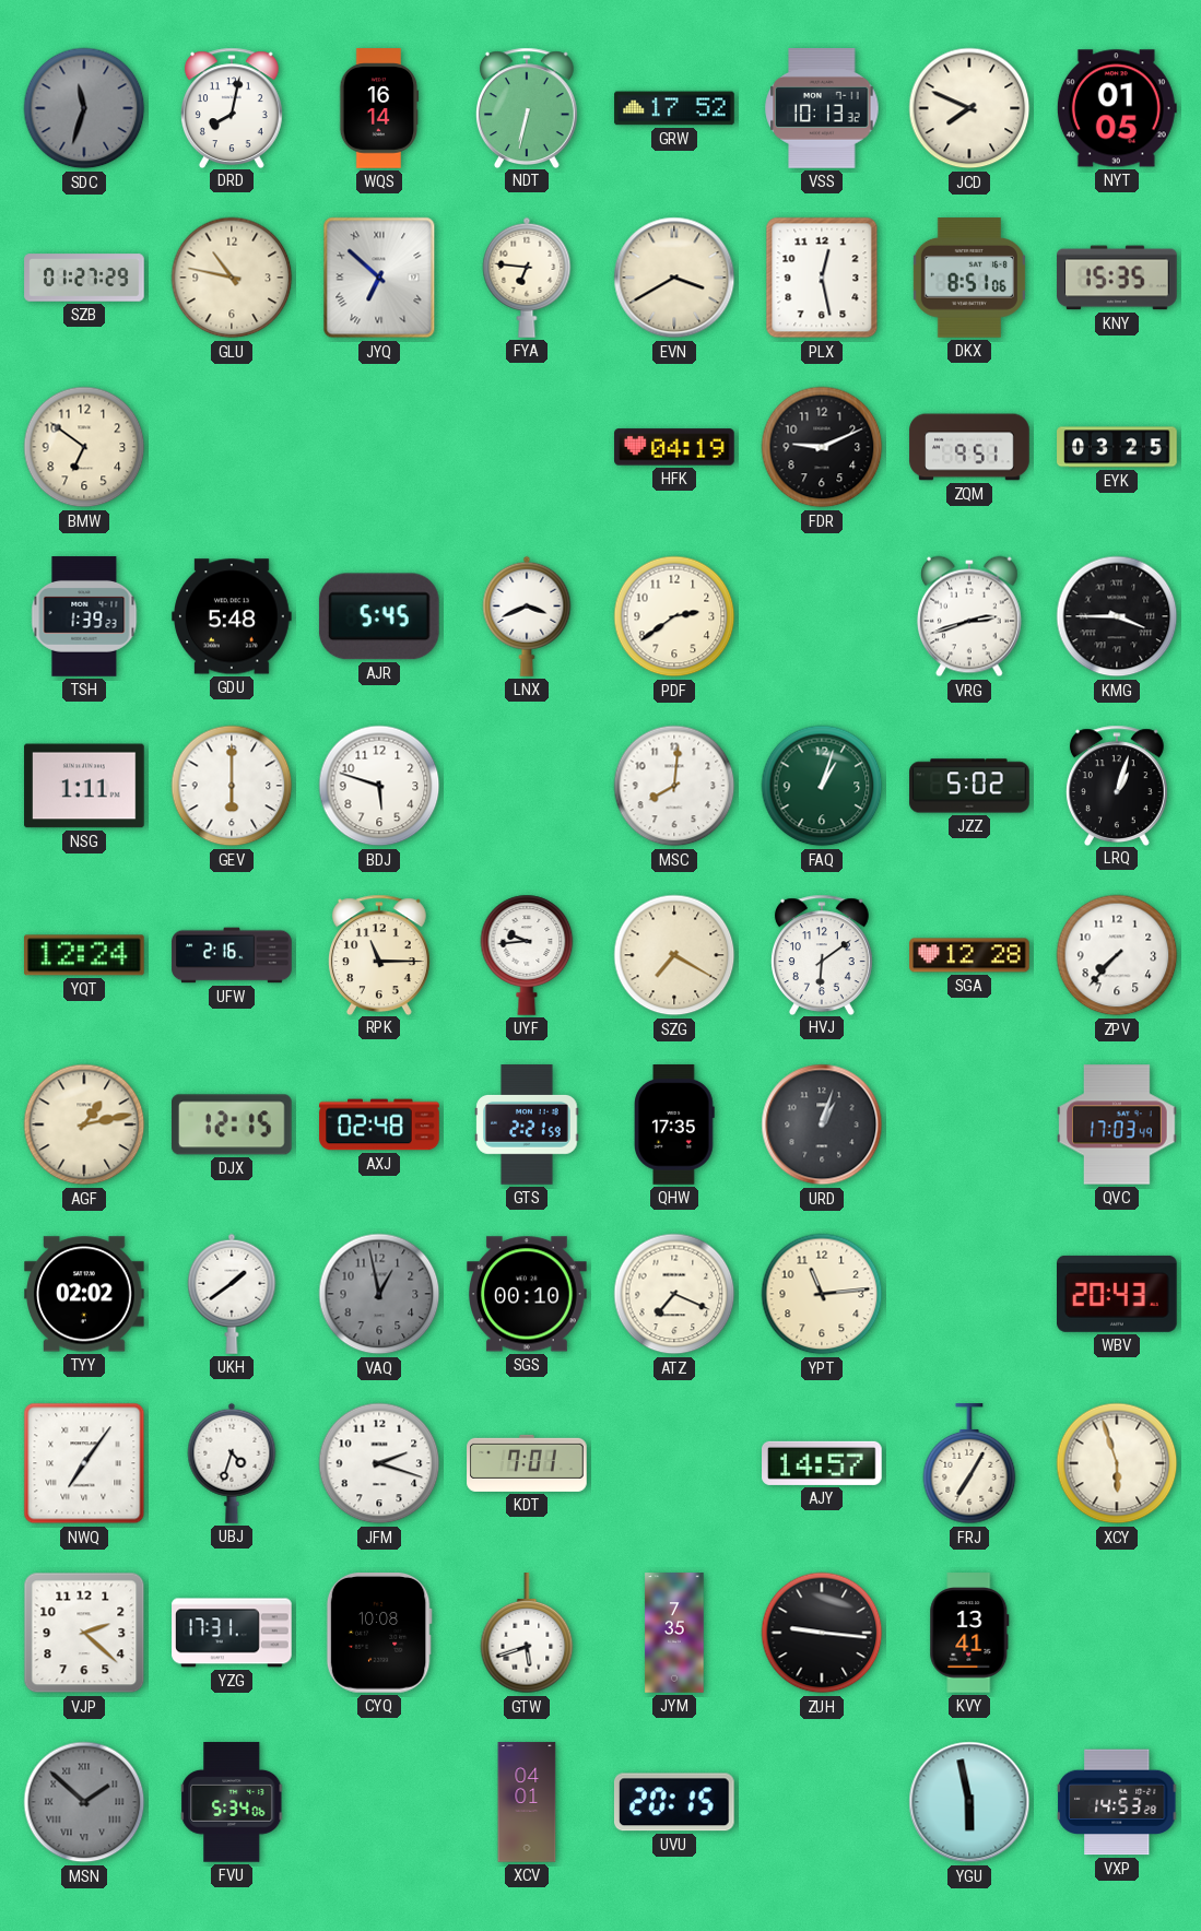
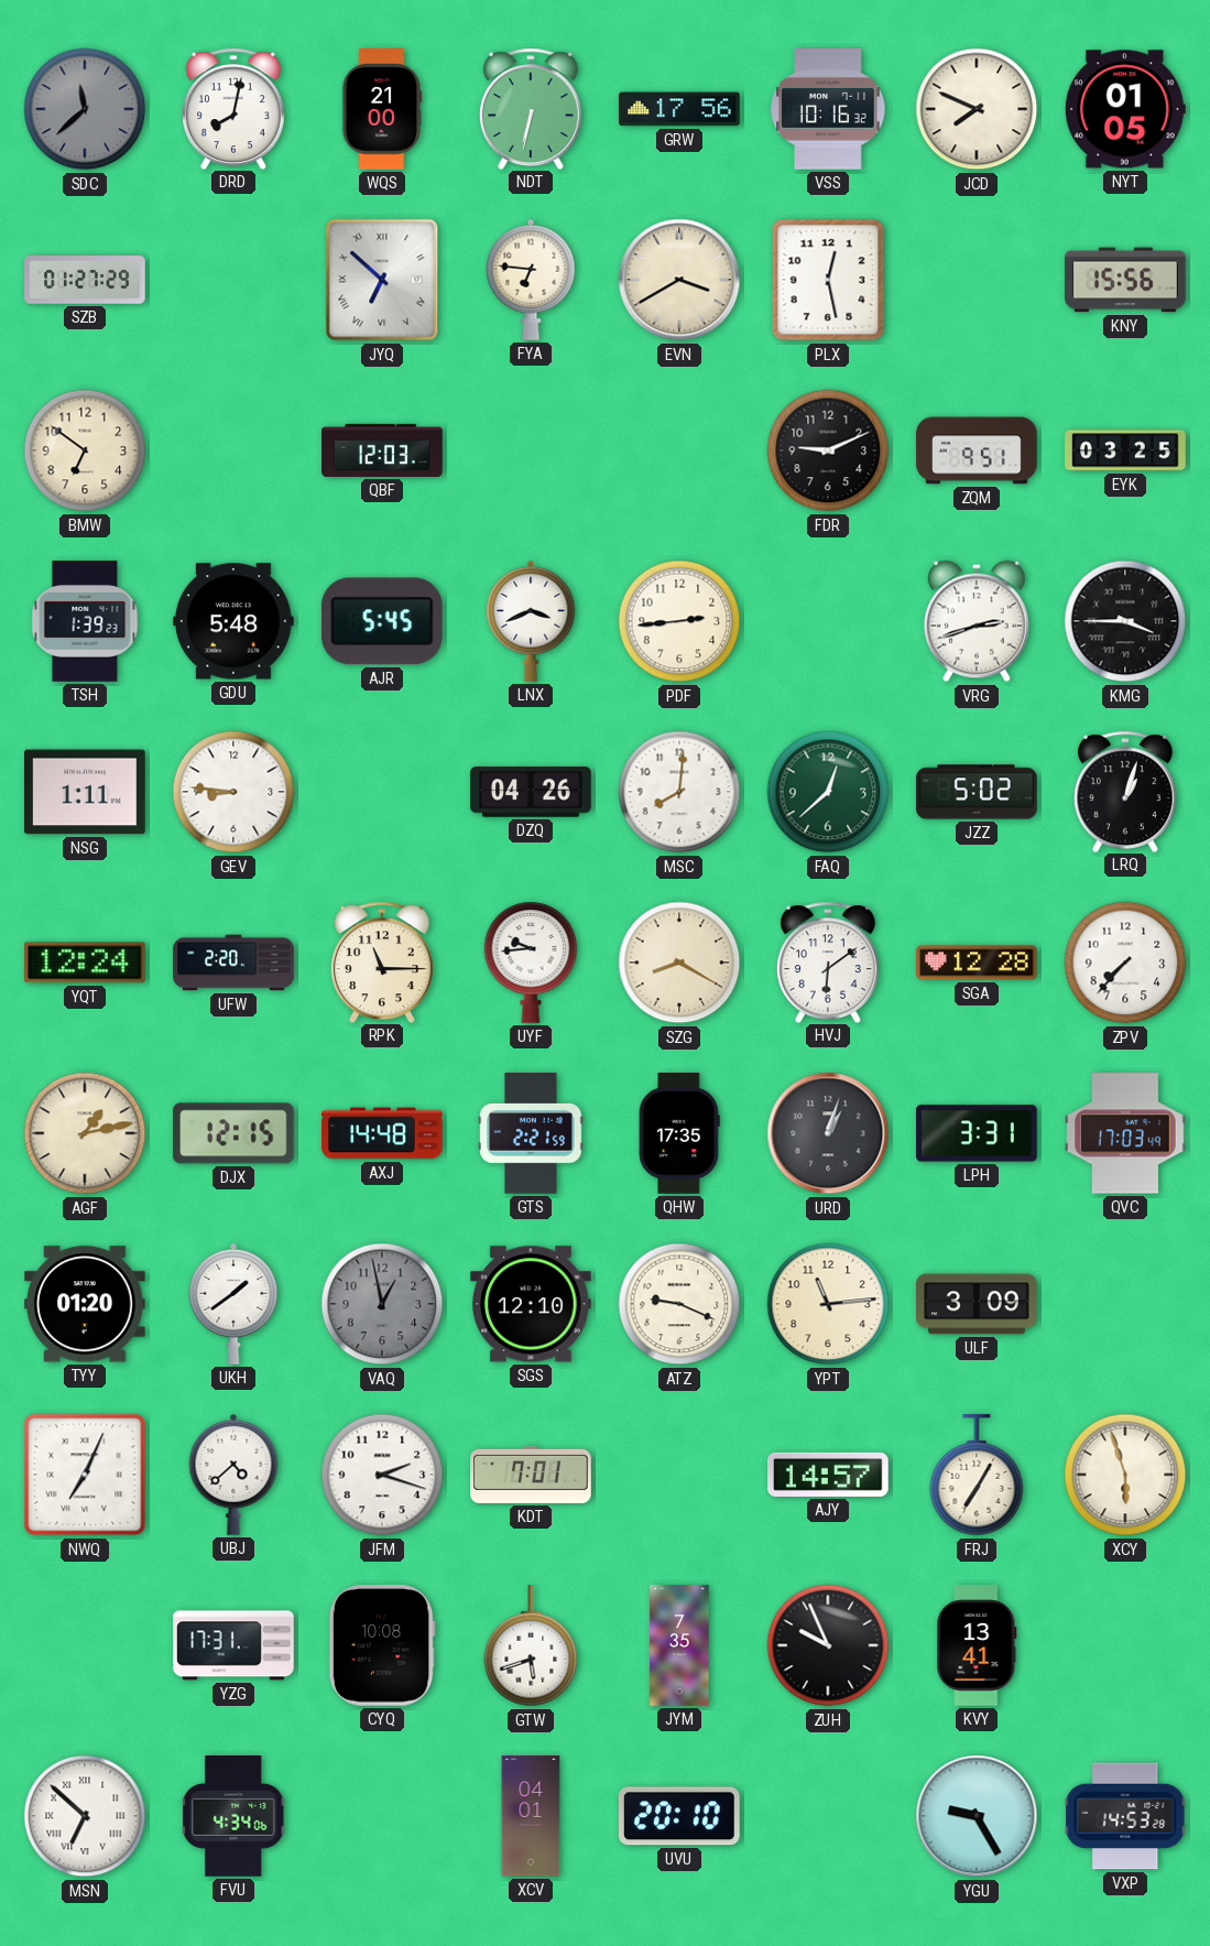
SDC: 11:33 -> 11:38 (85, 109)
WQS: 16:14 -> 21:00 (382, 109)
GRW: 17:52 -> 17:56 (679, 109)
VSS: 10:13 -> 10:16 (828, 109)
GLU: 10:47 -> none (232, 278)
DKX: 8:51 -> none (969, 278)
KNY: 15:35 -> 15:56 (1125, 280)
QBF: none -> 12:03 (382, 450)
HFK: 04:19 -> none (674, 447)
PDF: 2:39 -> 2:44 (679, 621)
GEV: 6:00 -> 8:46 (233, 792)
BDJ: 5:48 -> none (379, 786)
DZQ: none -> 04:26 (531, 792)
FAQ: 1:03 -> 12:38 (828, 792)
UFW: 2:16 -> 2:20 (233, 963)
SZG: 7:20 -> 8:20 (679, 963)
AXJ: 02:48 -> 14:48 (382, 1133)
LPH: none -> 3:31 (977, 1133)
TYY: 02:02 -> 01:20 (86, 1304)
SGS: 00:10 -> 12:10 (532, 1304)
ATZ: 7:19 -> 9:19 (679, 1304)
ULF: none -> 3:09 (977, 1304)
WBV: 20:43 -> none (1118, 1294)
NWQ: 7:06 -> 7:04 (85, 1475)
UBJ: 4:33 -> 4:38 (233, 1475)
VJP: 2:22 -> none (84, 1633)
ZUH: 9:16 -> 9:56 (828, 1645)
MSN: 1:52 -> 6:52 (85, 1816)
MSN dial: grey -> white (85, 1816)
FVU: 5:34 -> 4:34 (235, 1816)
UVU: 20:15 -> 20:10 (679, 1816)
YGU: 5:58 -> 9:25 (977, 1816)
